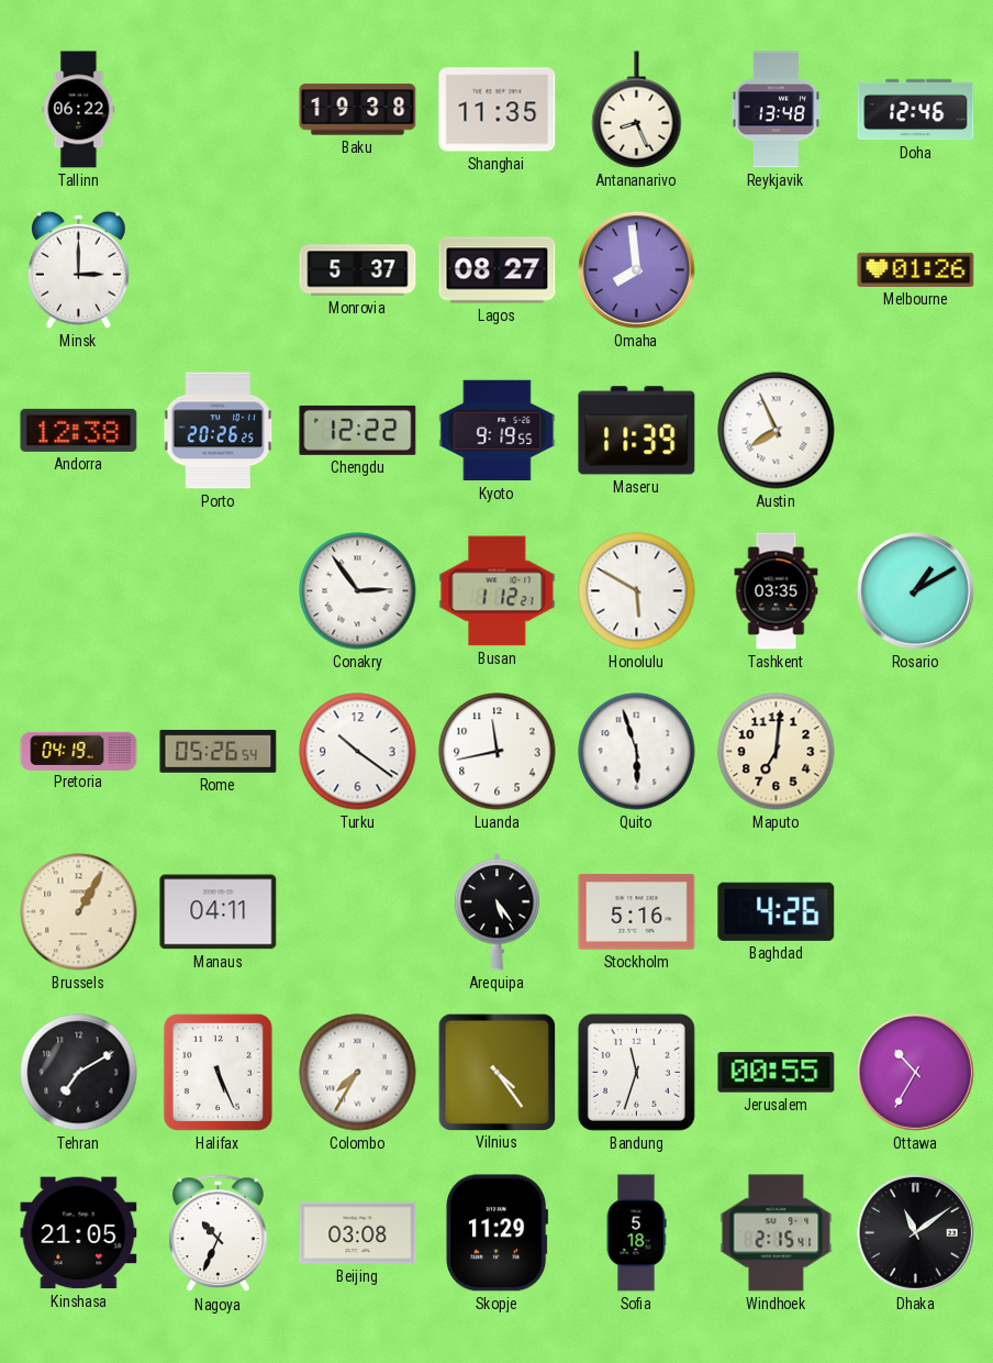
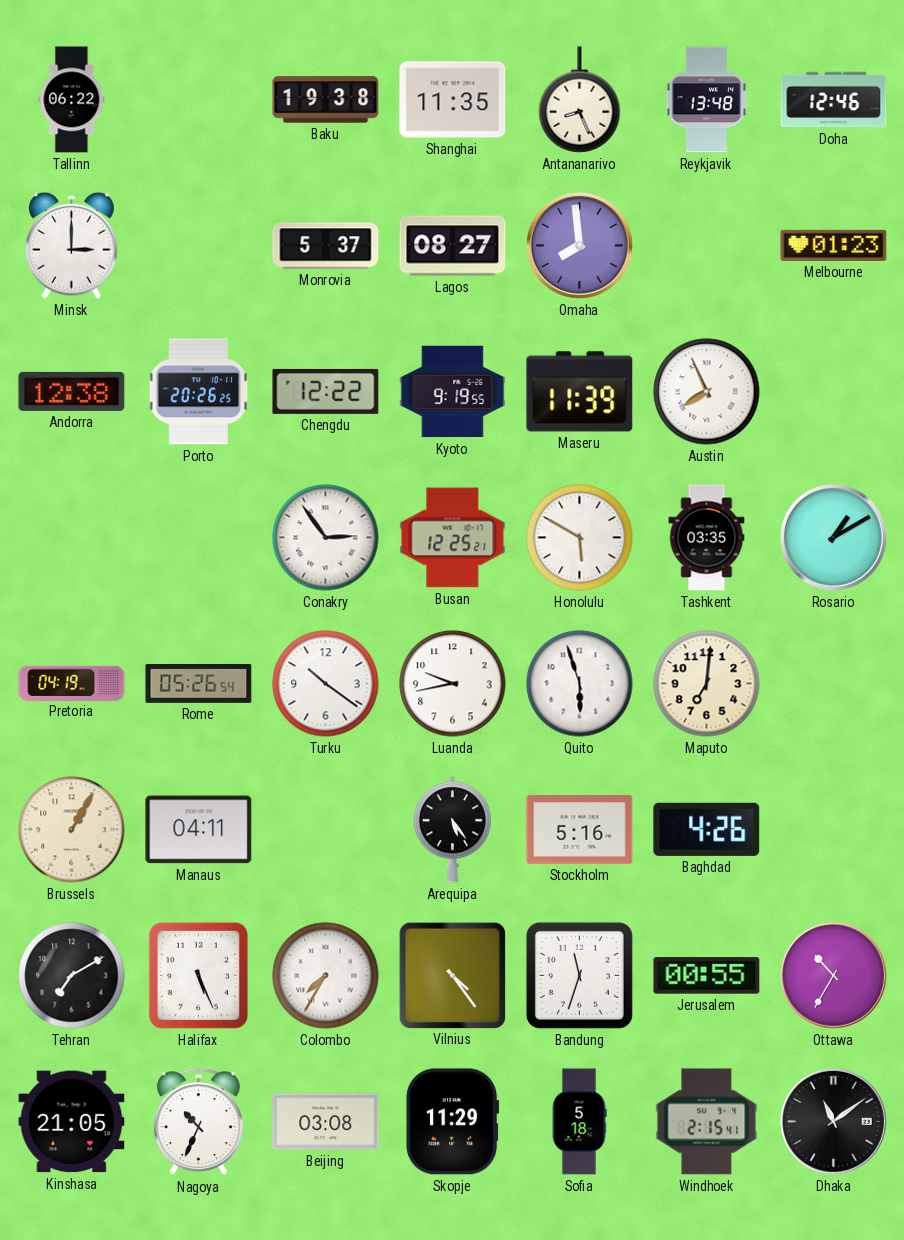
Melbourne: 01:26 -> 01:23 (834, 245)
Busan: 1:12 -> 12:25 (453, 538)
Luanda: 11:43 -> 9:43 (453, 684)
